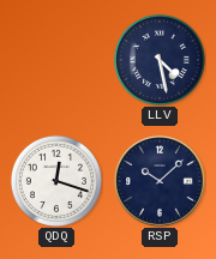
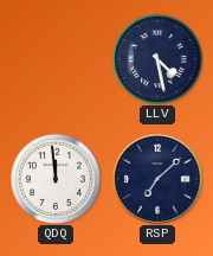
QDQ: 12:18 -> 11:59 (56, 179)
RSP: 10:08 -> 7:08 (157, 179)
